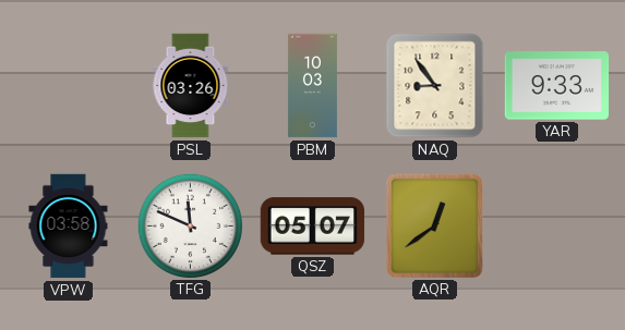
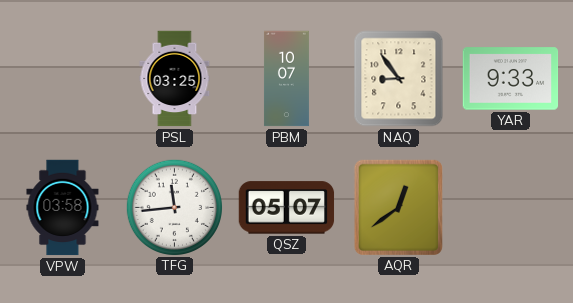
PSL: 03:26 -> 03:25 (175, 79)
PBM: 10:03 -> 10:07 (286, 79)
TFG: 11:49 -> 11:44 (174, 207)
